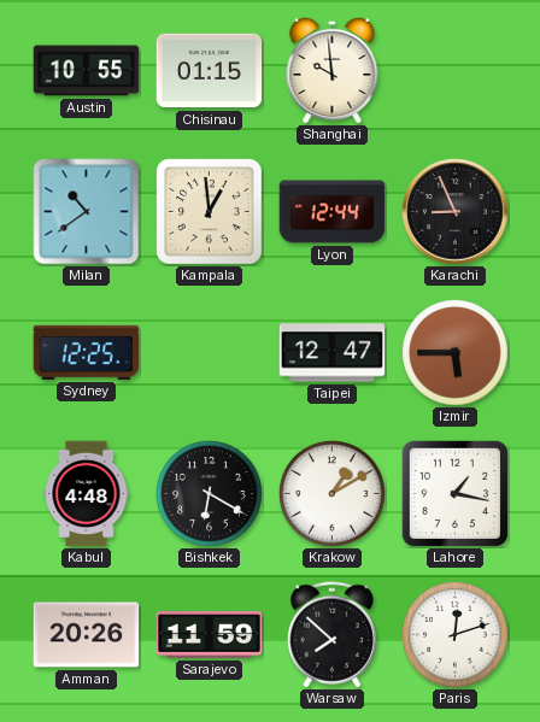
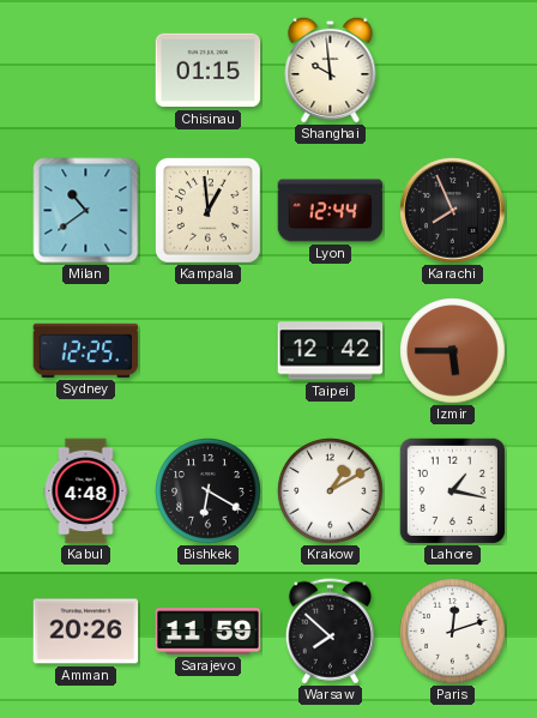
Austin: 10:55 -> none (87, 71)
Karachi: 8:56 -> 7:56 (453, 211)
Taipei: 12:47 -> 12:42 (331, 351)
